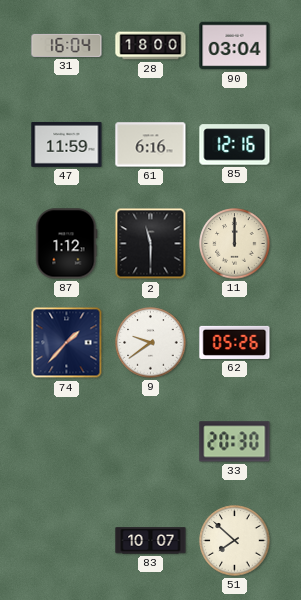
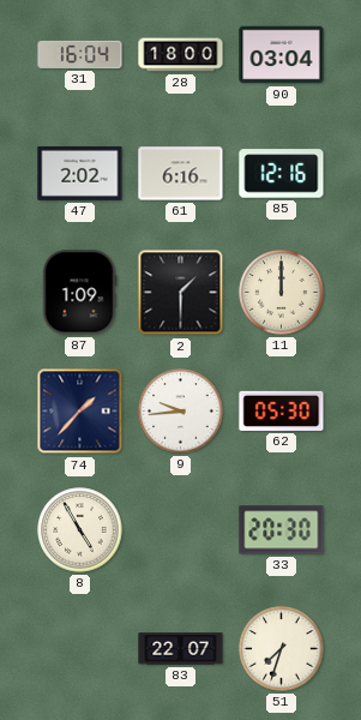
47: 11:59 -> 2:02 (80, 173)
87: 1:12 -> 1:09 (79, 293)
2: 11:30 -> 1:30 (181, 293)
9: 9:39 -> 9:44 (181, 412)
62: 05:26 -> 05:30 (282, 410)
8: none -> 4:55 (80, 530)
83: 10:07 -> 22:07 (181, 649)
51: 7:52 -> 7:33 (282, 649)
